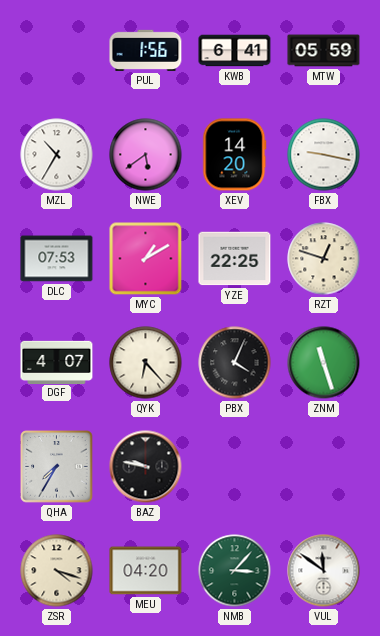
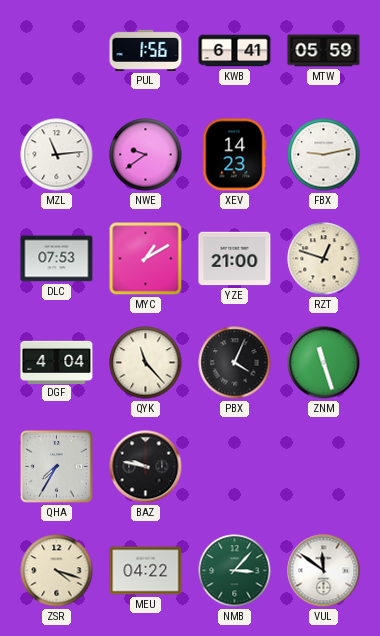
MZL: 10:35 -> 11:14 (57, 155)
NWE: 5:39 -> 9:39 (146, 155)
XEV: 14:20 -> 14:23 (235, 155)
FBX: 9:17 -> 9:13 (324, 155)
YZE: 22:25 -> 21:00 (235, 259)
DGF: 4:07 -> 4:04 (57, 362)
QYK: 6:23 -> 11:23 (146, 363)
MEU: 04:20 -> 04:22 (146, 571)
